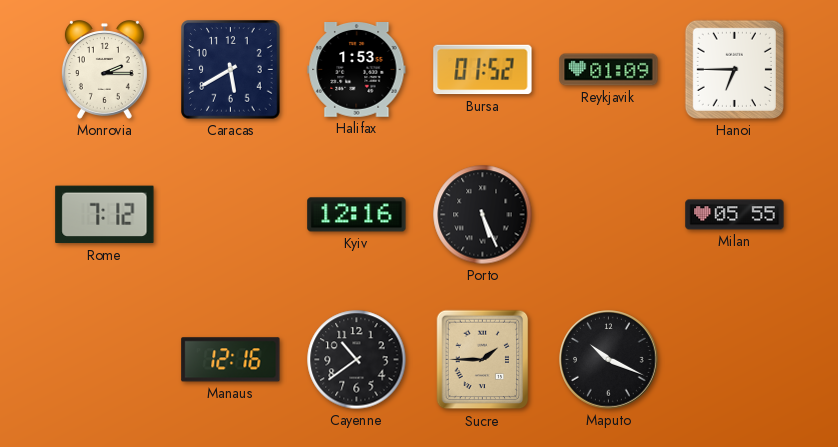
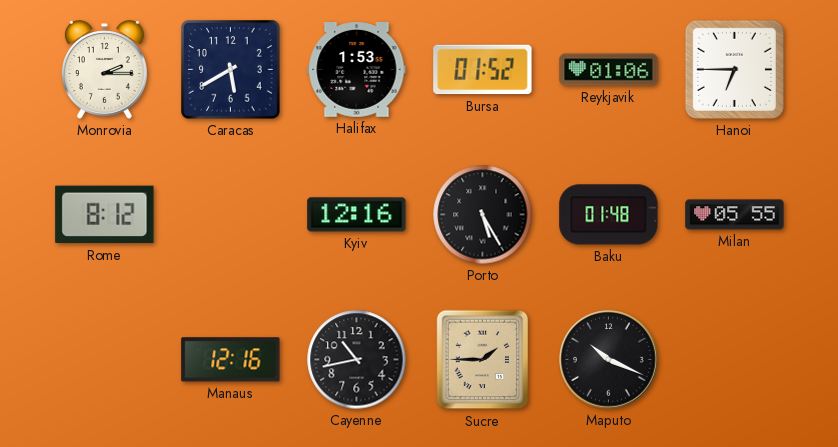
Reykjavik: 01:09 -> 01:06 (609, 70)
Rome: 7:12 -> 8:12 (105, 215)
Porto: 5:26 -> 5:25 (483, 215)
Baku: none -> 01:48 (609, 215)
Cayenne: 10:39 -> 10:43 (357, 360)
